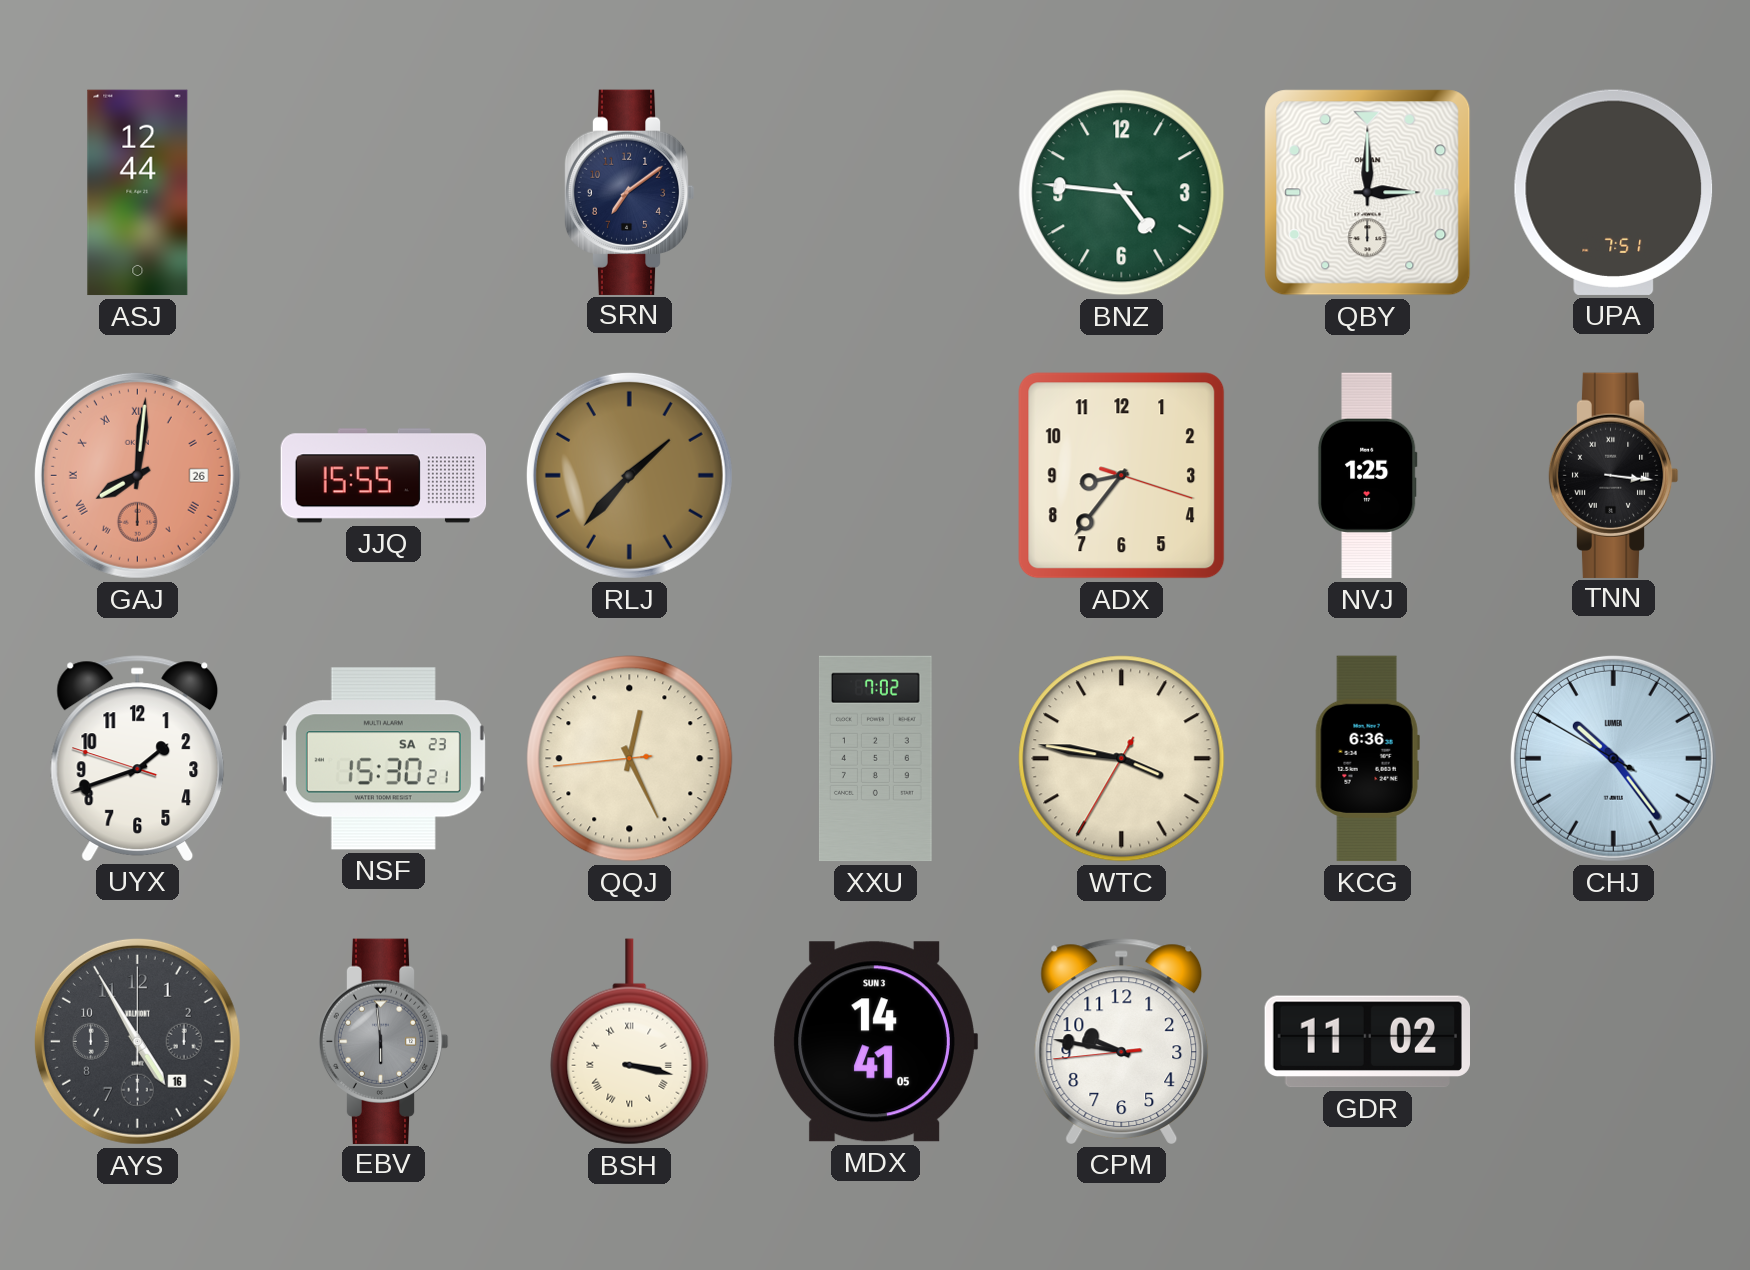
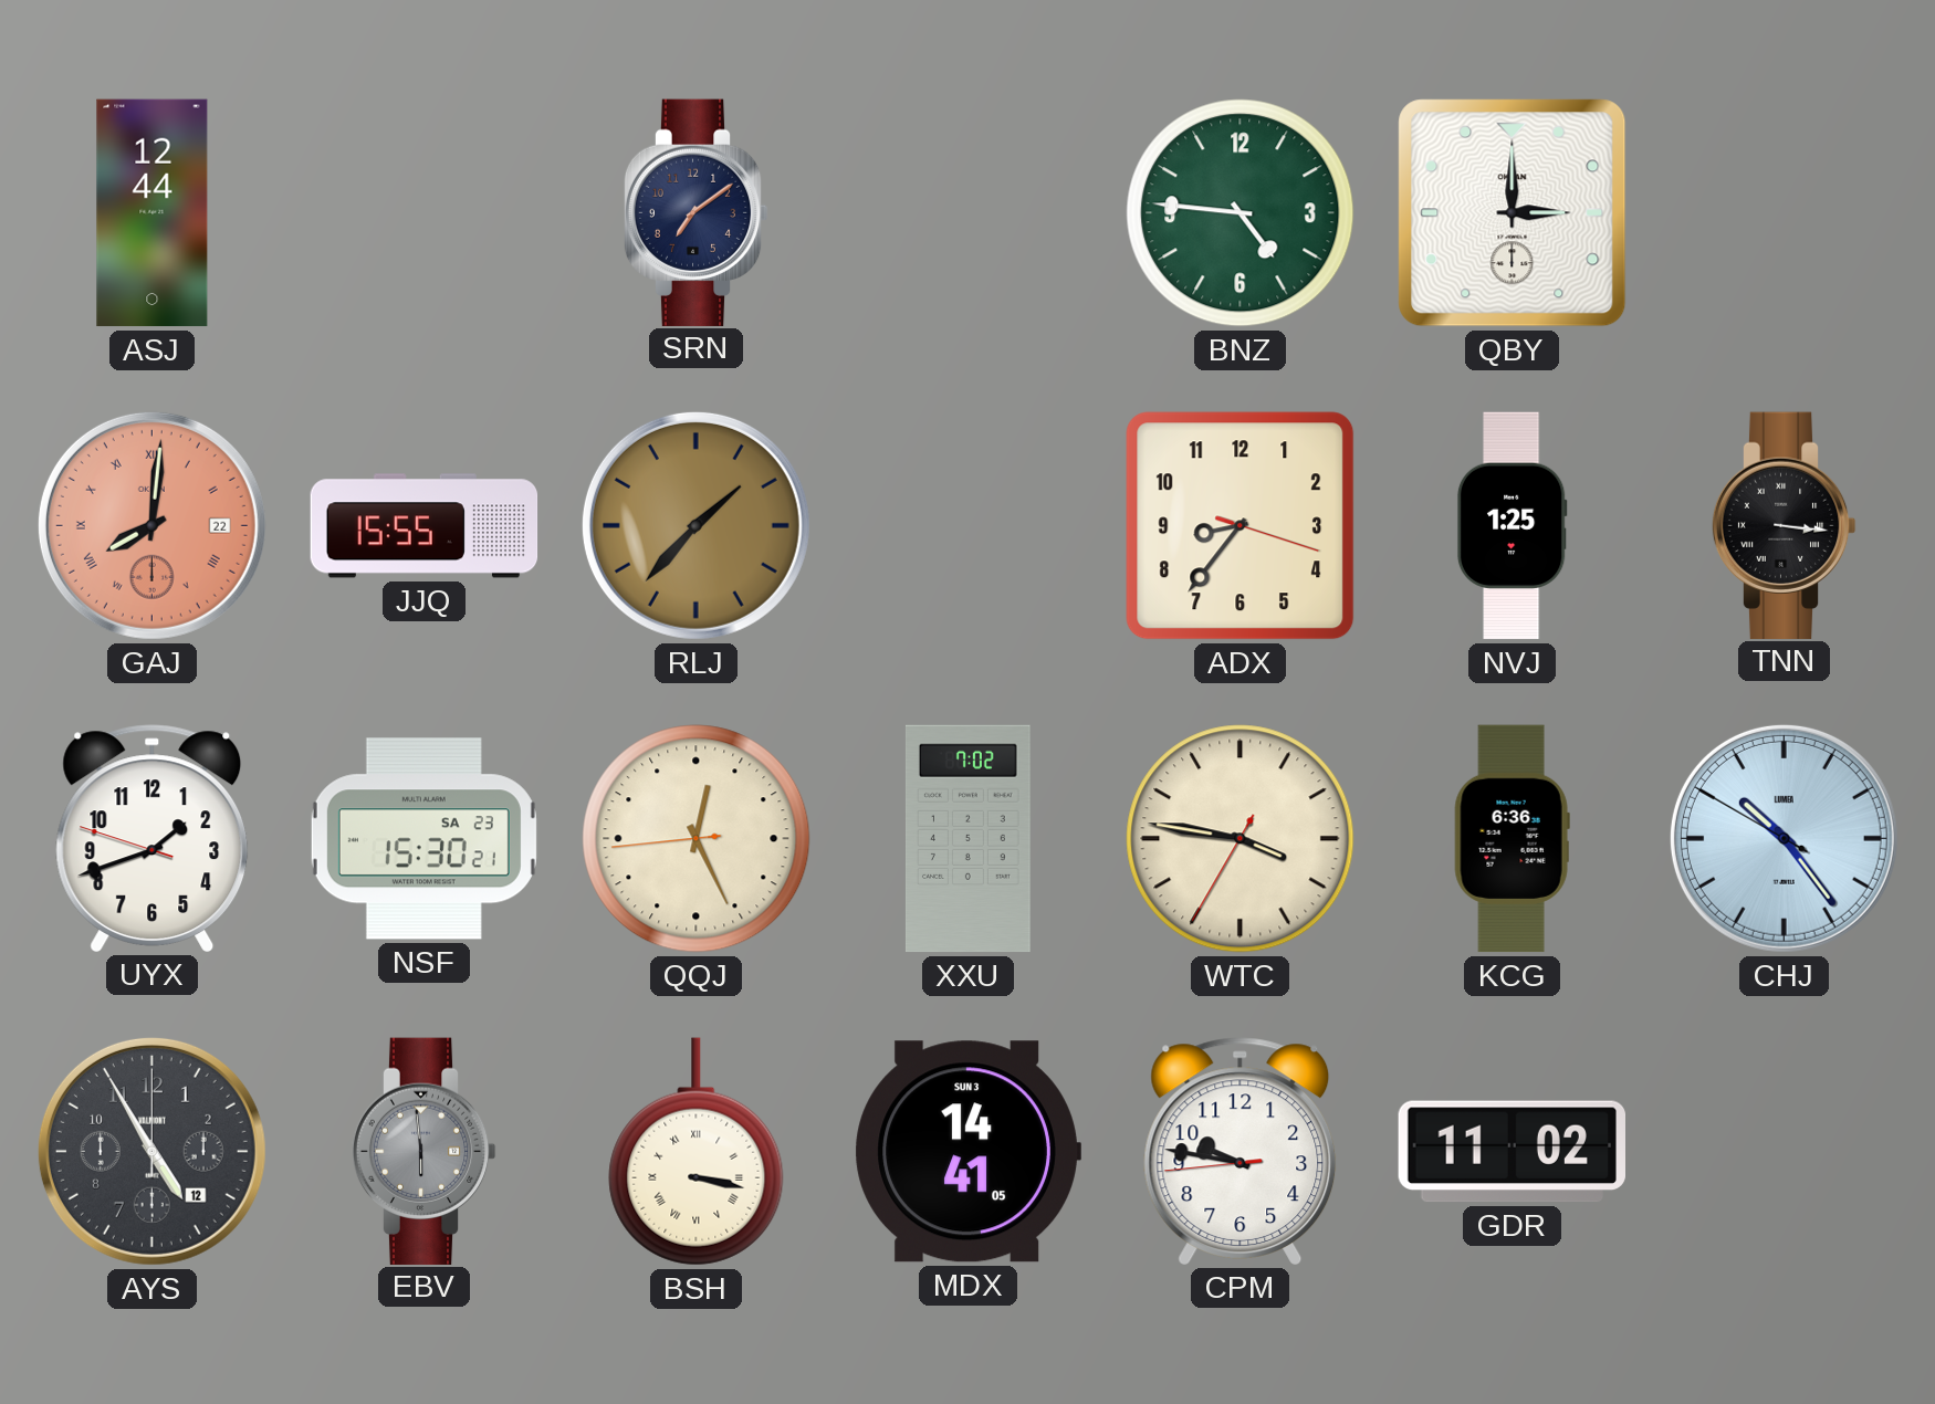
UPA: 7:51 -> none (1614, 192)
GAJ date: 26 -> 22 (151, 525)
AYS date: 16 -> 12 (151, 1151)
